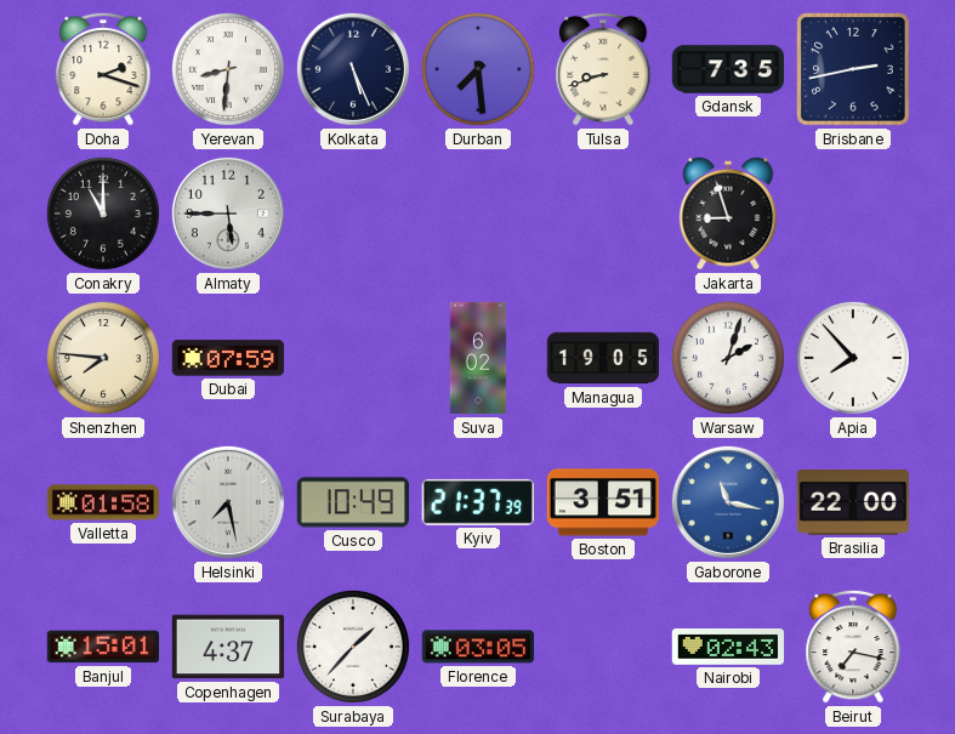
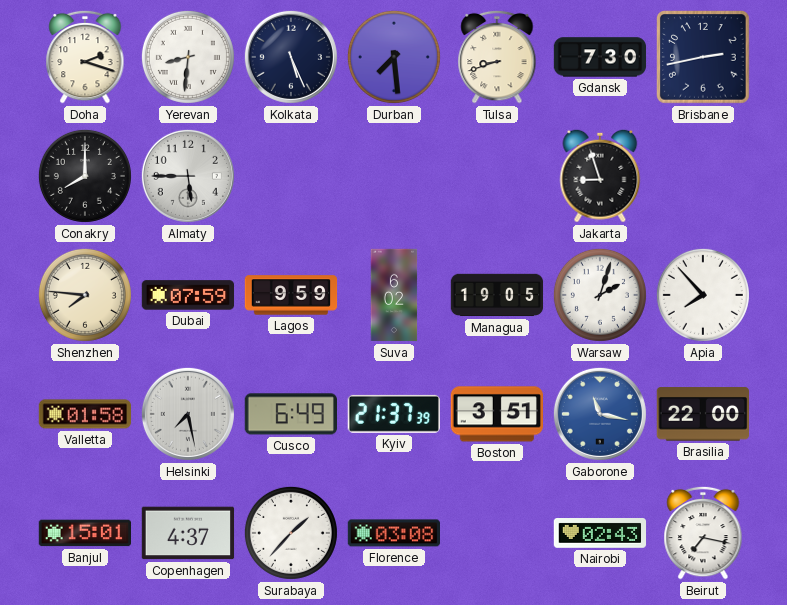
Gdansk: 7:35 -> 7:30 (600, 57)
Conakry: 11:00 -> 8:00 (85, 176)
Lagos: none -> 9:59 (291, 295)
Cusco: 10:49 -> 6:49 (290, 414)
Florence: 03:05 -> 03:08 (393, 533)
